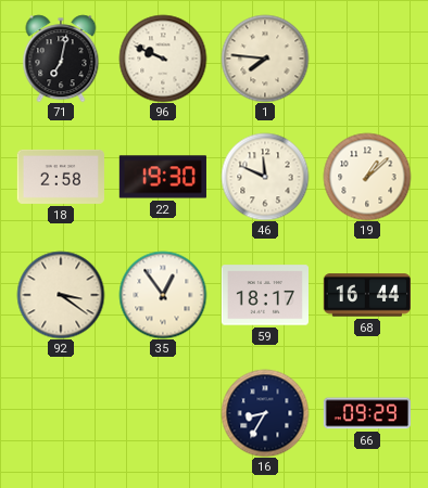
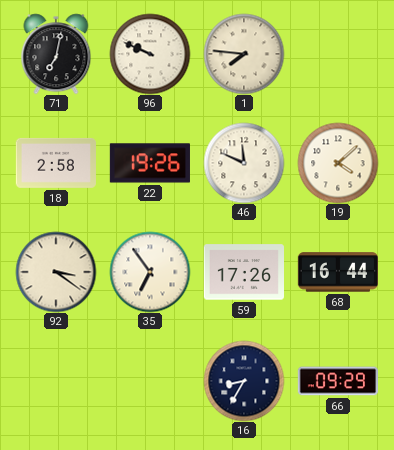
22: 19:30 -> 19:26 (150, 163)
19: 1:08 -> 4:08 (338, 163)
35: 12:54 -> 6:54 (150, 272)
59: 18:17 -> 17:26 (243, 272)
